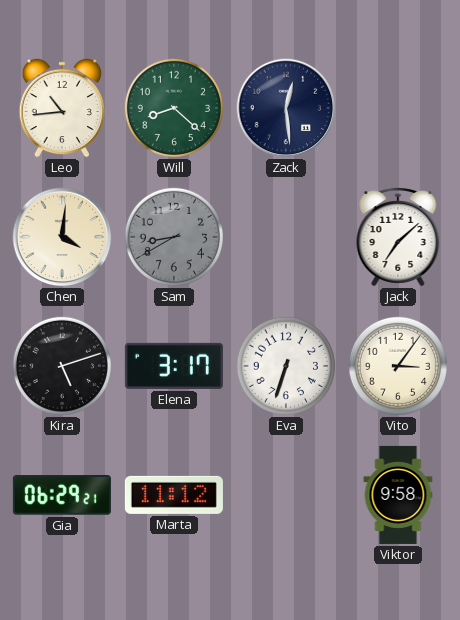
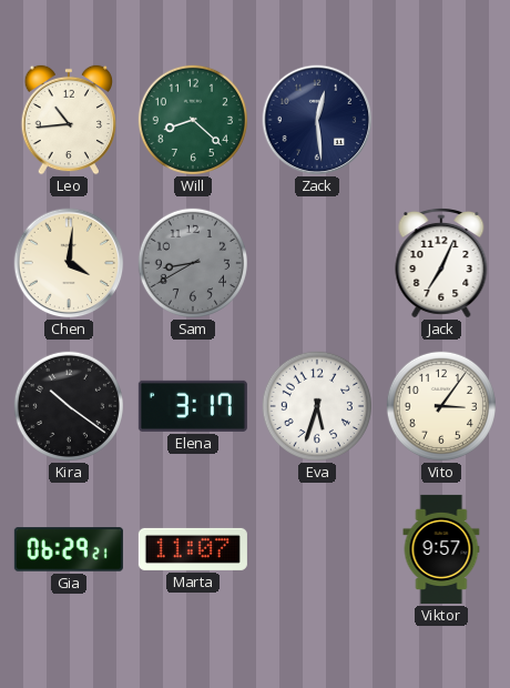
Jack: 7:08 -> 7:04 (441, 264)
Kira: 5:12 -> 10:21 (69, 406)
Eva: 6:33 -> 5:33 (317, 406)
Marta: 11:12 -> 11:07 (193, 549)
Viktor: 9:58 -> 9:57 (441, 549)
